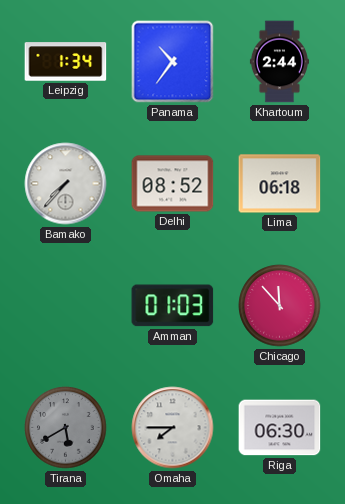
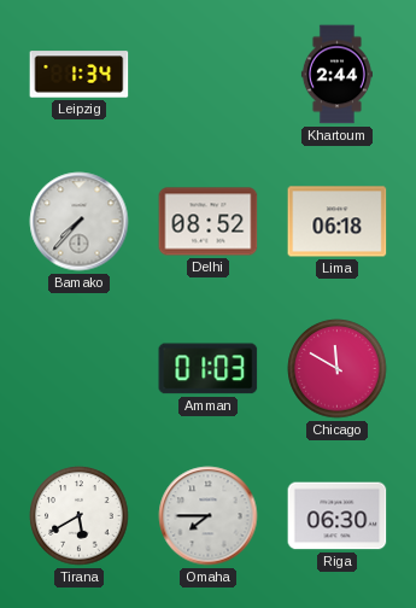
Panama: 10:36 -> none (173, 62)
Chicago: 11:53 -> 11:50 (338, 369)
Tirana dial: grey -> white (80, 516)
